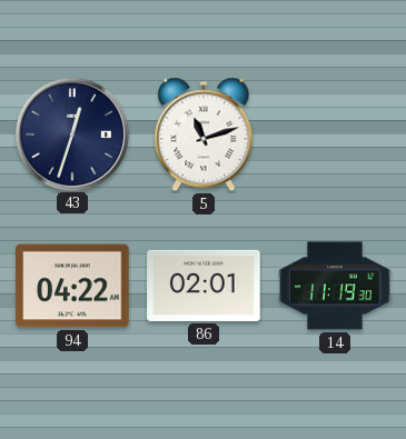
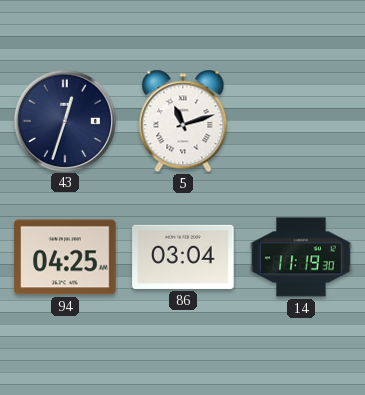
94: 04:22 -> 04:25 (65, 257)
86: 02:01 -> 03:04 (183, 257)
